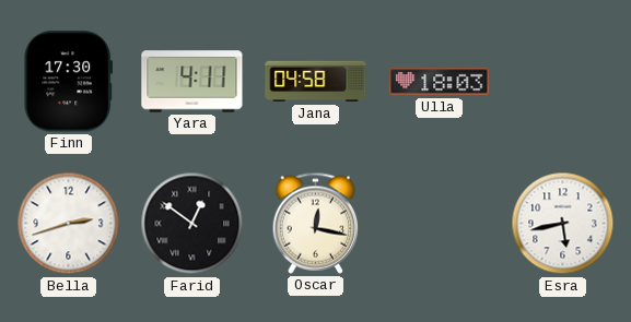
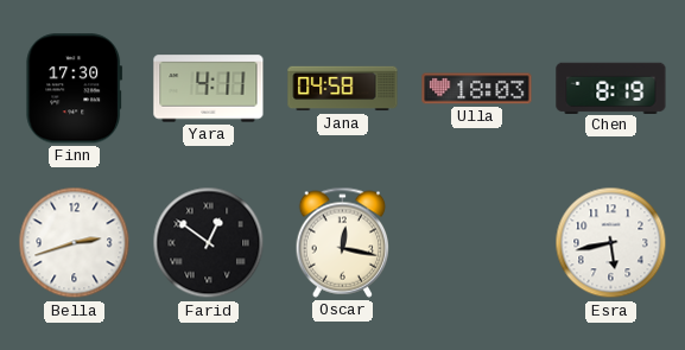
Chen: none -> 8:19 (611, 88)
